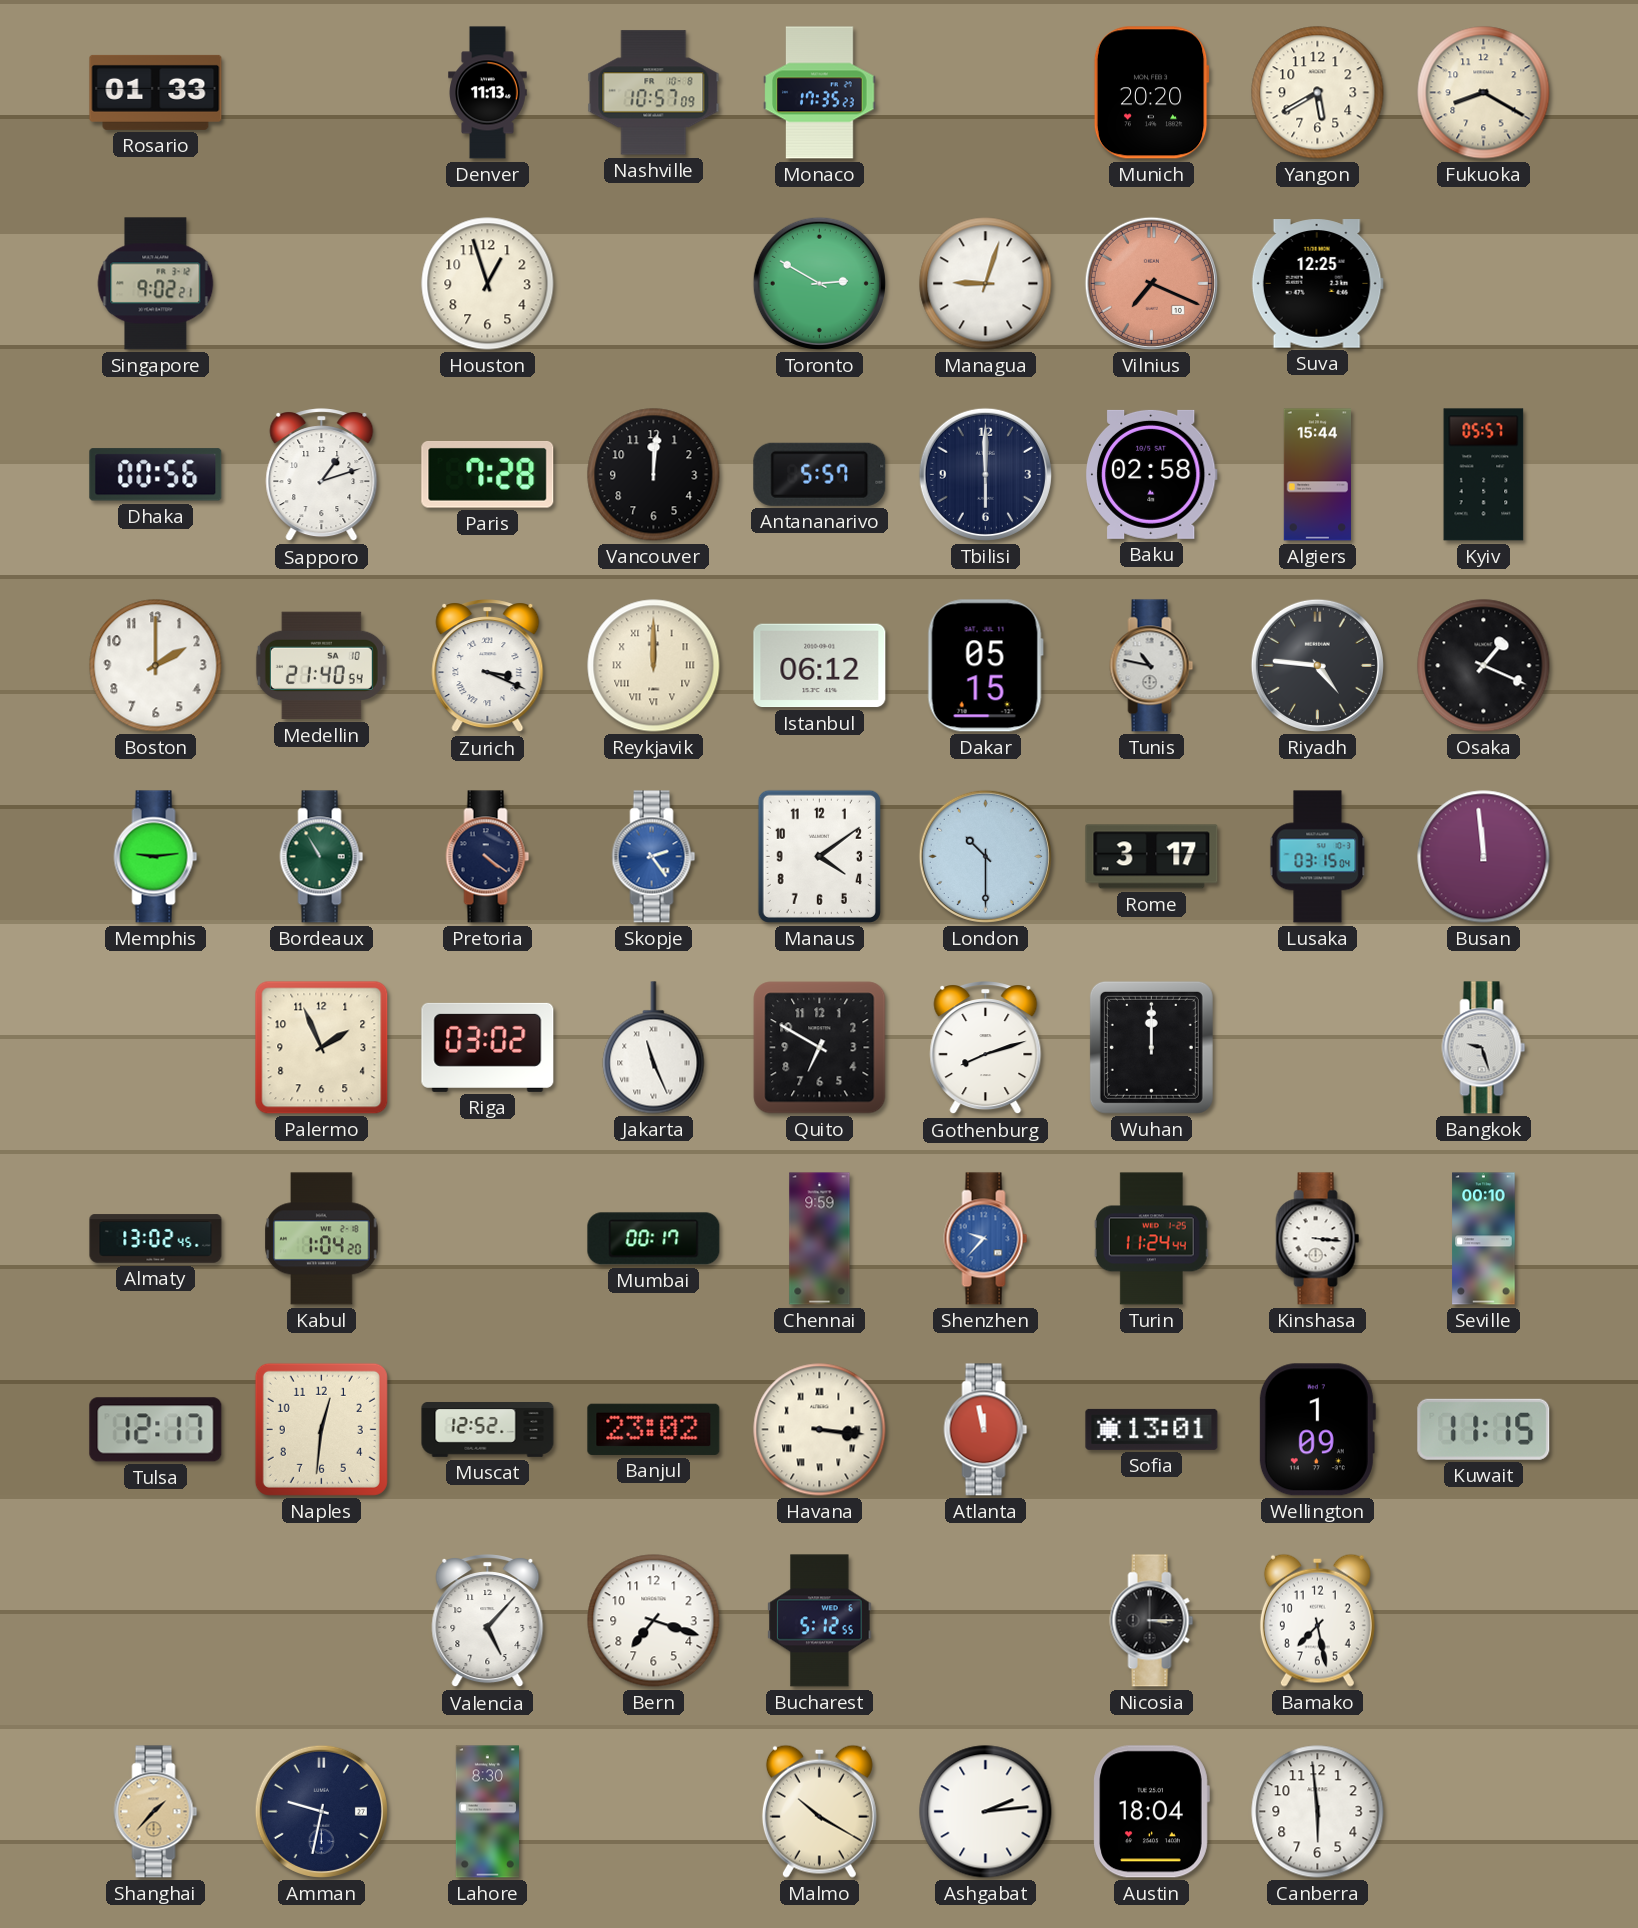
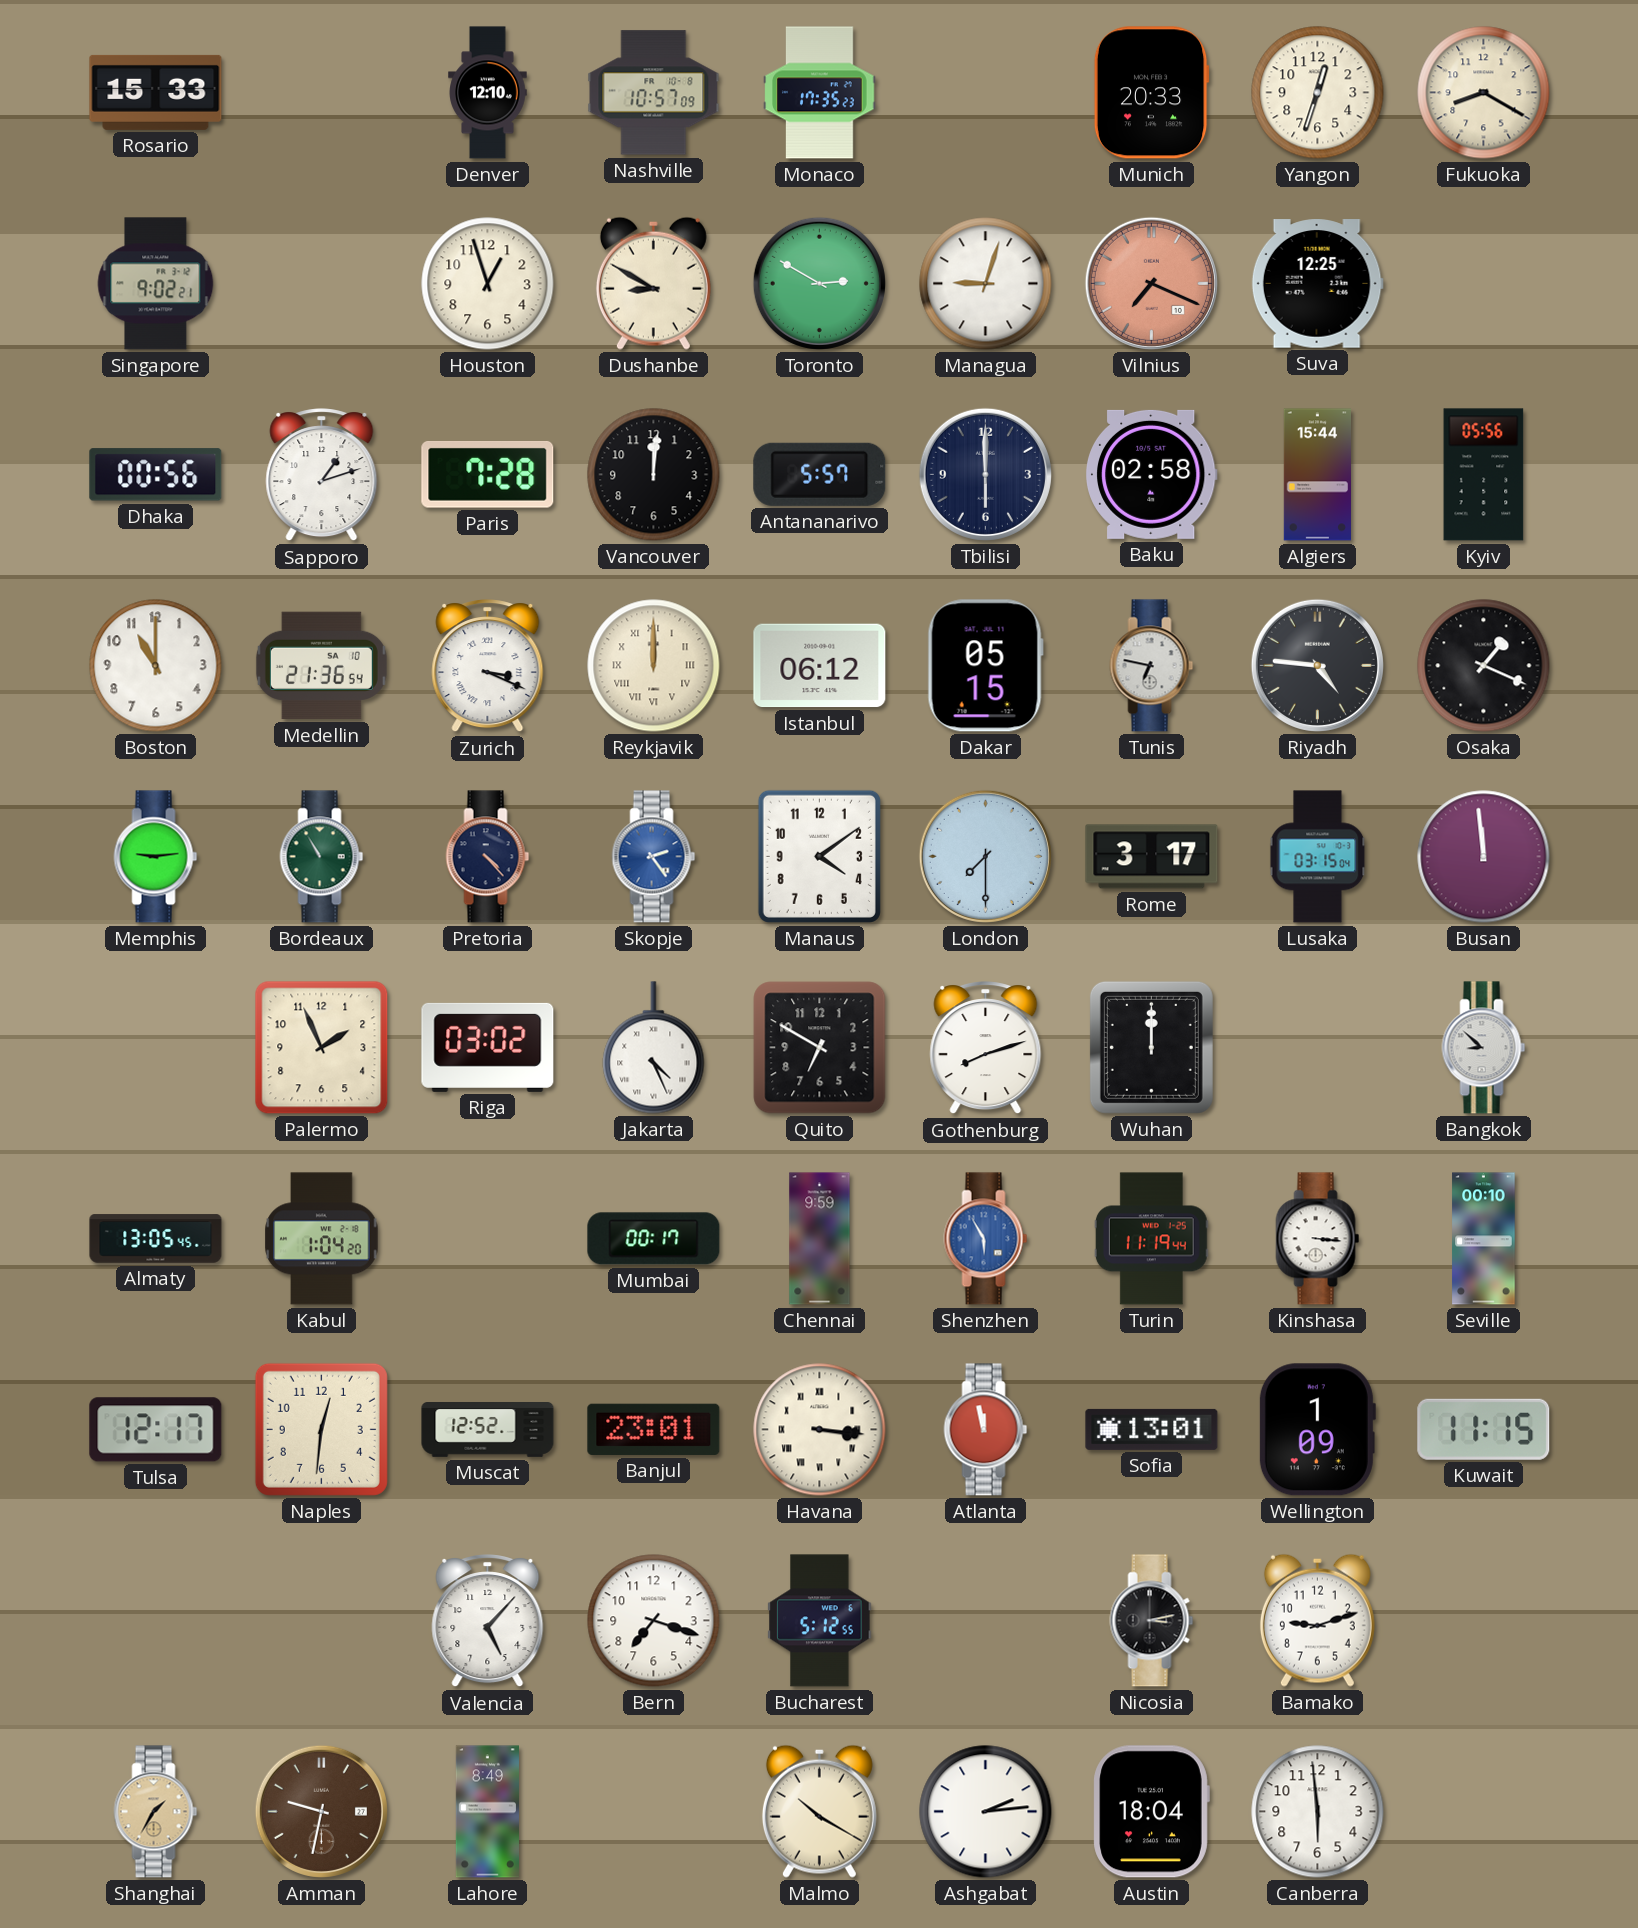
Rosario: 01:33 -> 15:33 (156, 92)
Denver: 11:13 -> 12:10 (488, 93)
Munich: 20:20 -> 20:33 (1151, 93)
Yangon: 5:40 -> 12:33 (1318, 93)
Dushanbe: none -> 8:50 (653, 283)
Kyiv: 05:57 -> 05:56 (1484, 475)
Boston: 2:00 -> 11:00 (156, 666)
Medellin: 21:40 -> 21:36 (321, 666)
Tunis: 10:47 -> 6:47 (1152, 666)
Pretoria: 4:21 -> 4:23 (488, 857)
London: 10:30 -> 7:30 (985, 856)
Jakarta: 11:26 -> 4:26 (654, 1048)
Bangkok: 9:27 -> 8:52 (1484, 1048)
Almaty: 13:02 -> 13:05 (156, 1239)
Shenzhen: 9:37 -> 5:55 (986, 1239)
Turin: 11:24 -> 11:19 (1151, 1239)
Banjul: 23:02 -> 23:01 (654, 1429)
Nicosia: 3:15 -> 3:13 (1152, 1621)
Bamako: 7:28 -> 9:12 (1317, 1620)
Shanghai: 1:37 -> 1:35 (156, 1812)
Amman dial: navy -> brown (321, 1811)
Lahore: 8:30 -> 8:49 (487, 1812)
